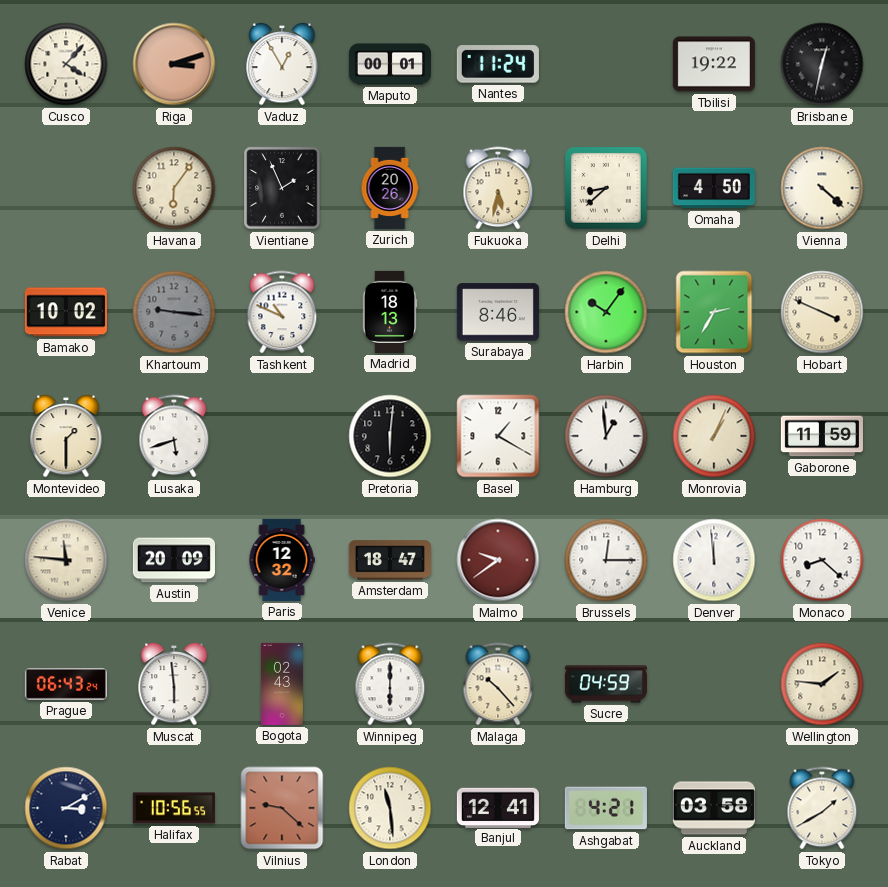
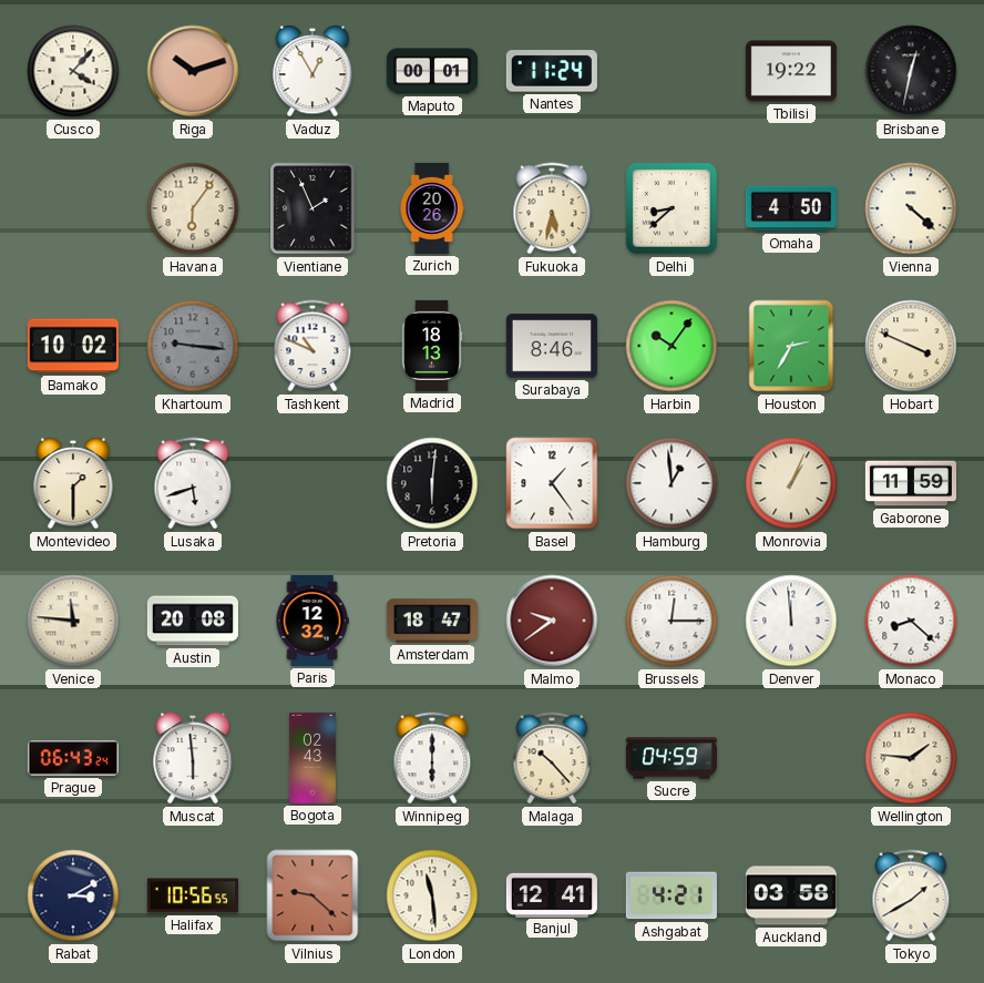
Riga: 3:12 -> 10:12 (193, 71)
Basel: 1:20 -> 1:24 (552, 483)
Austin: 20:09 -> 20:08 (193, 621)
